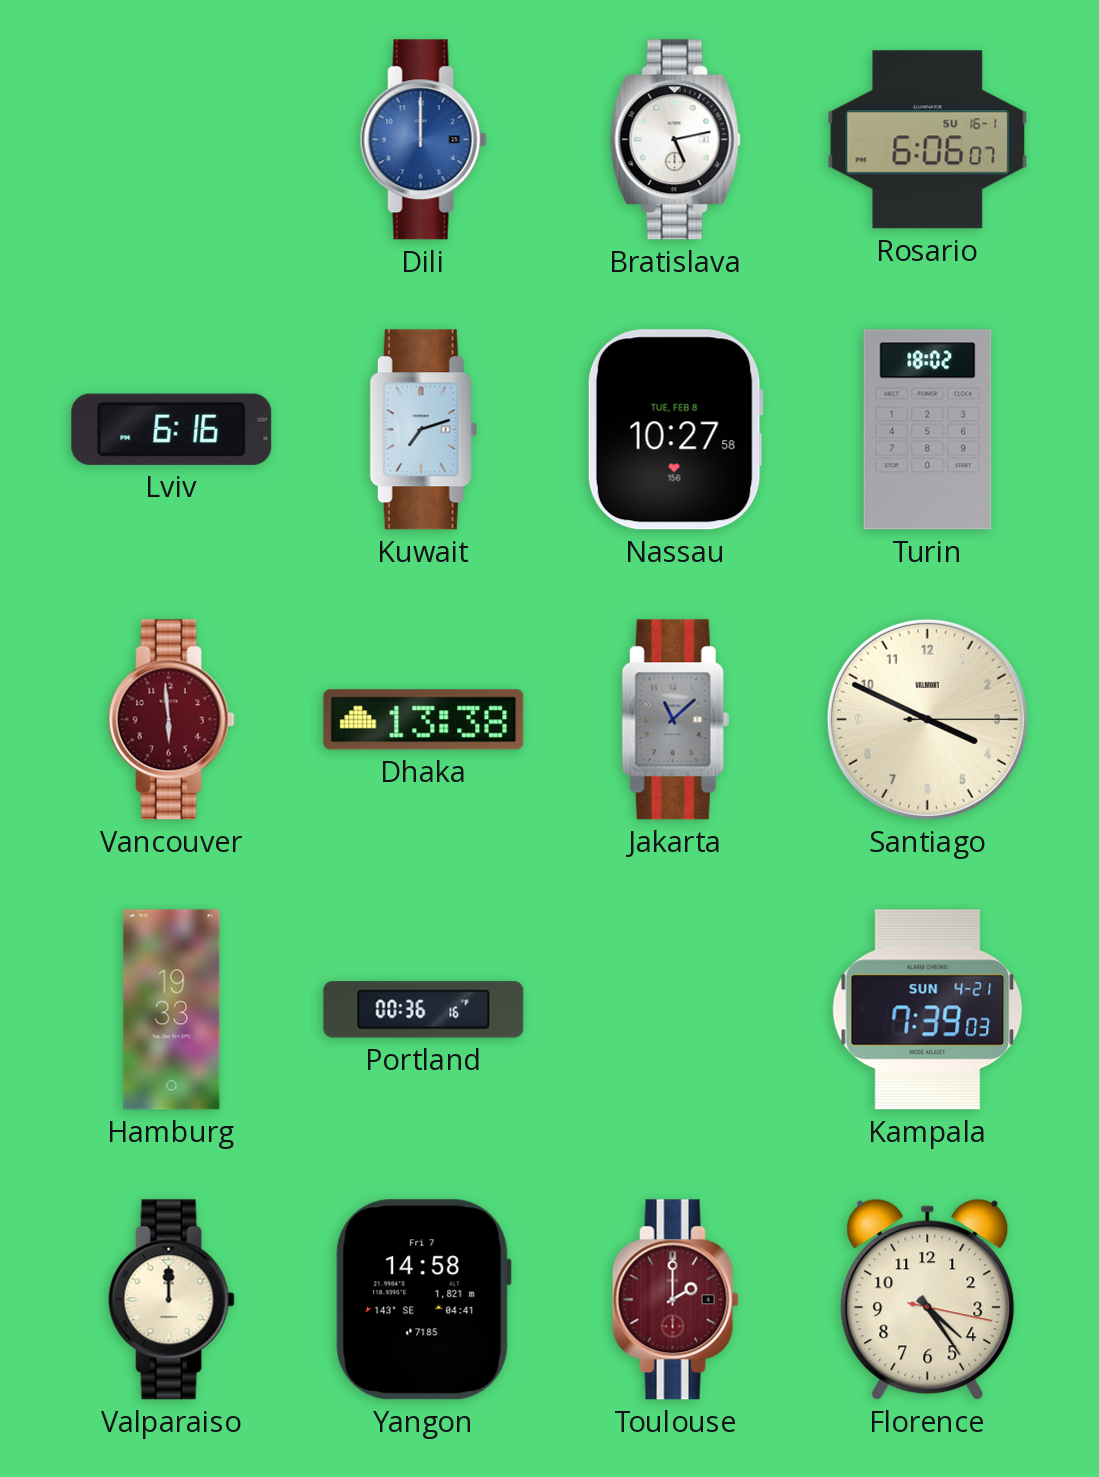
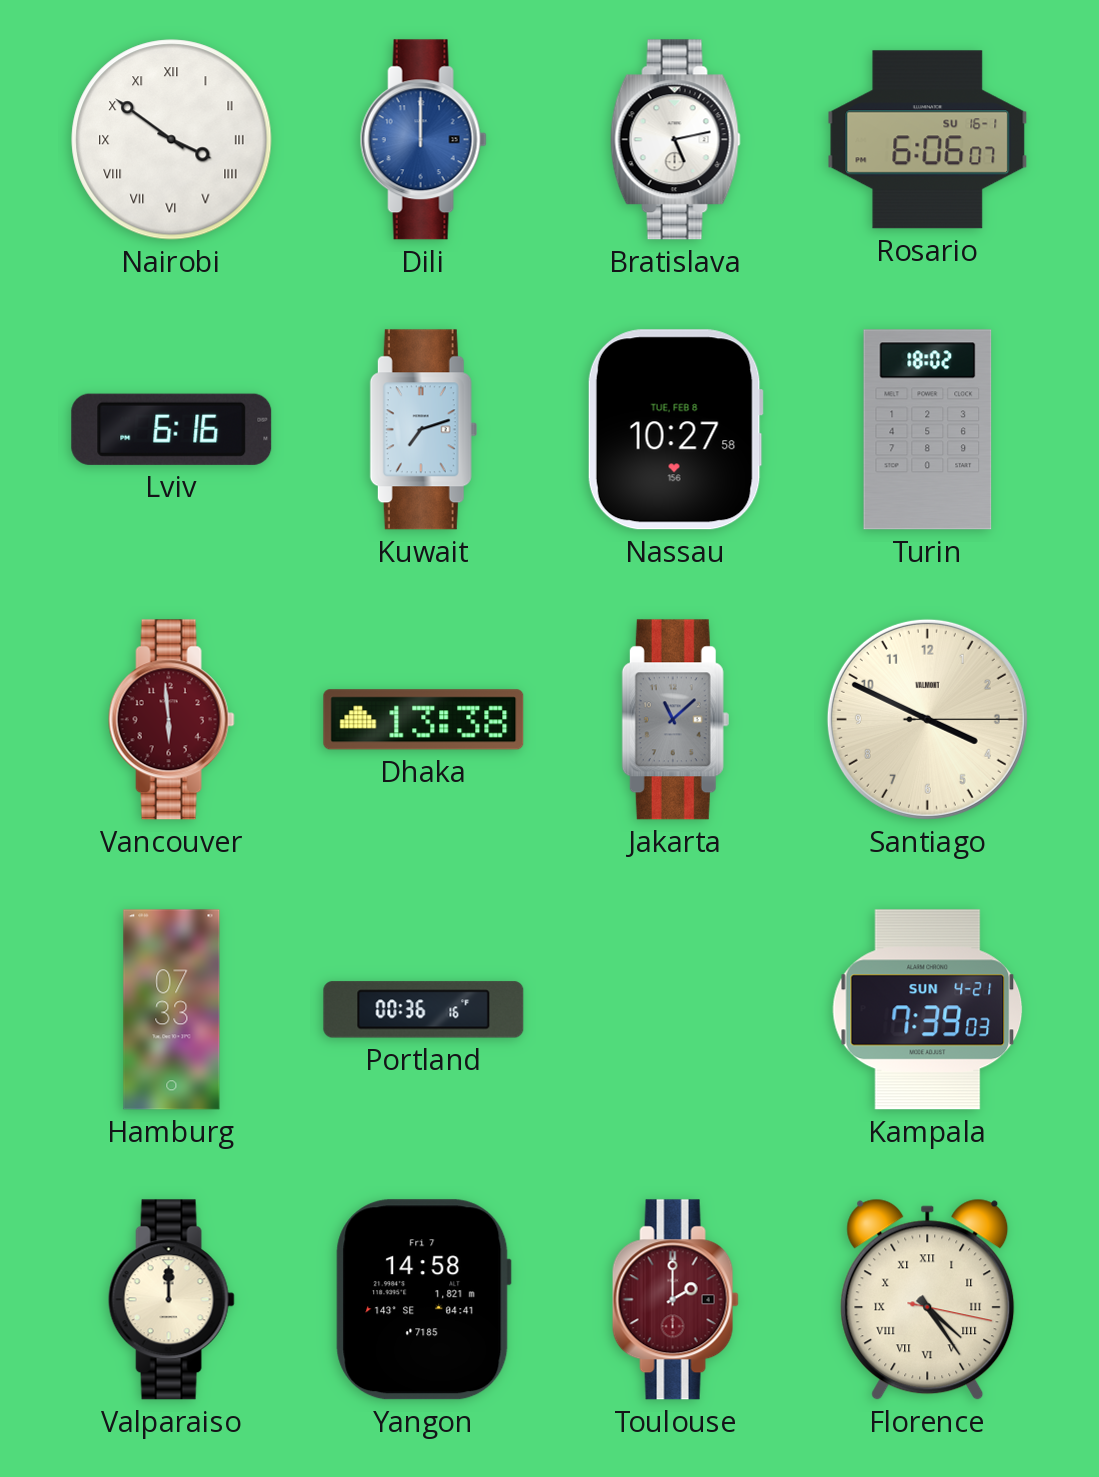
Nairobi: none -> 3:51 (172, 140)
Hamburg: 19:33 -> 07:33 (172, 1010)
Florence numerals: Arabic -> Roman (928, 1299)
